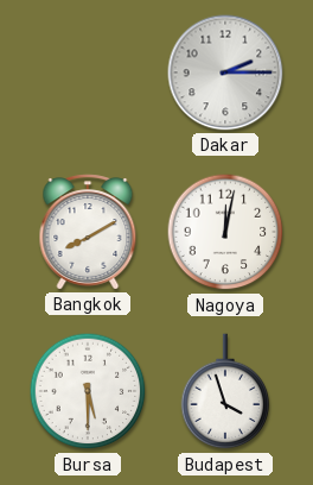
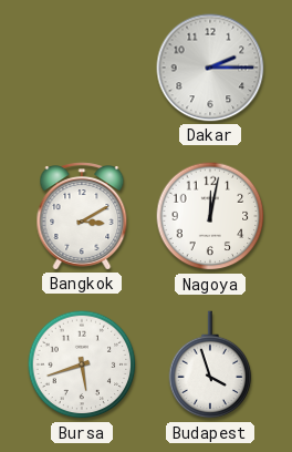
Bangkok: 8:10 -> 3:10 (82, 216)
Bursa: 5:30 -> 5:42 (82, 364)
